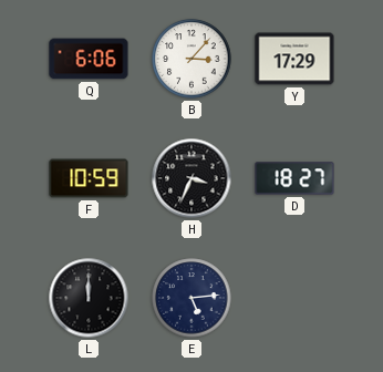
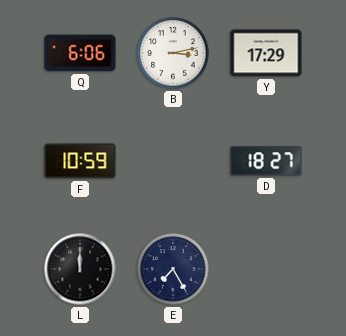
B: 3:07 -> 3:13 (173, 53)
H: 3:34 -> none (191, 178)
E: 5:14 -> 7:25 (173, 269)
